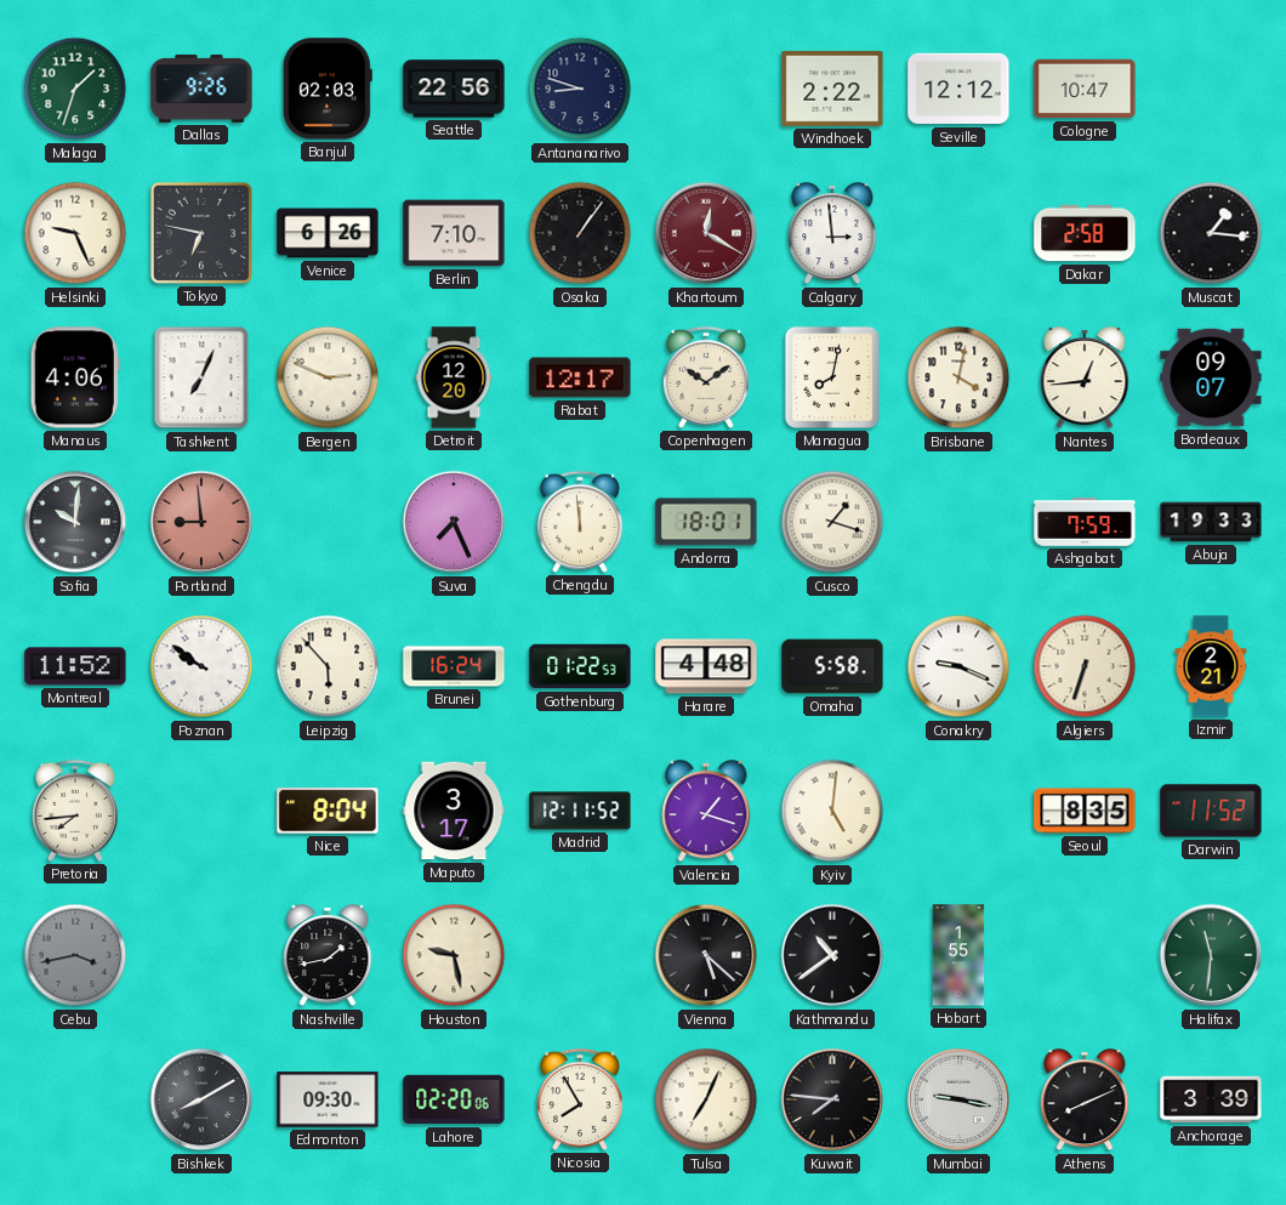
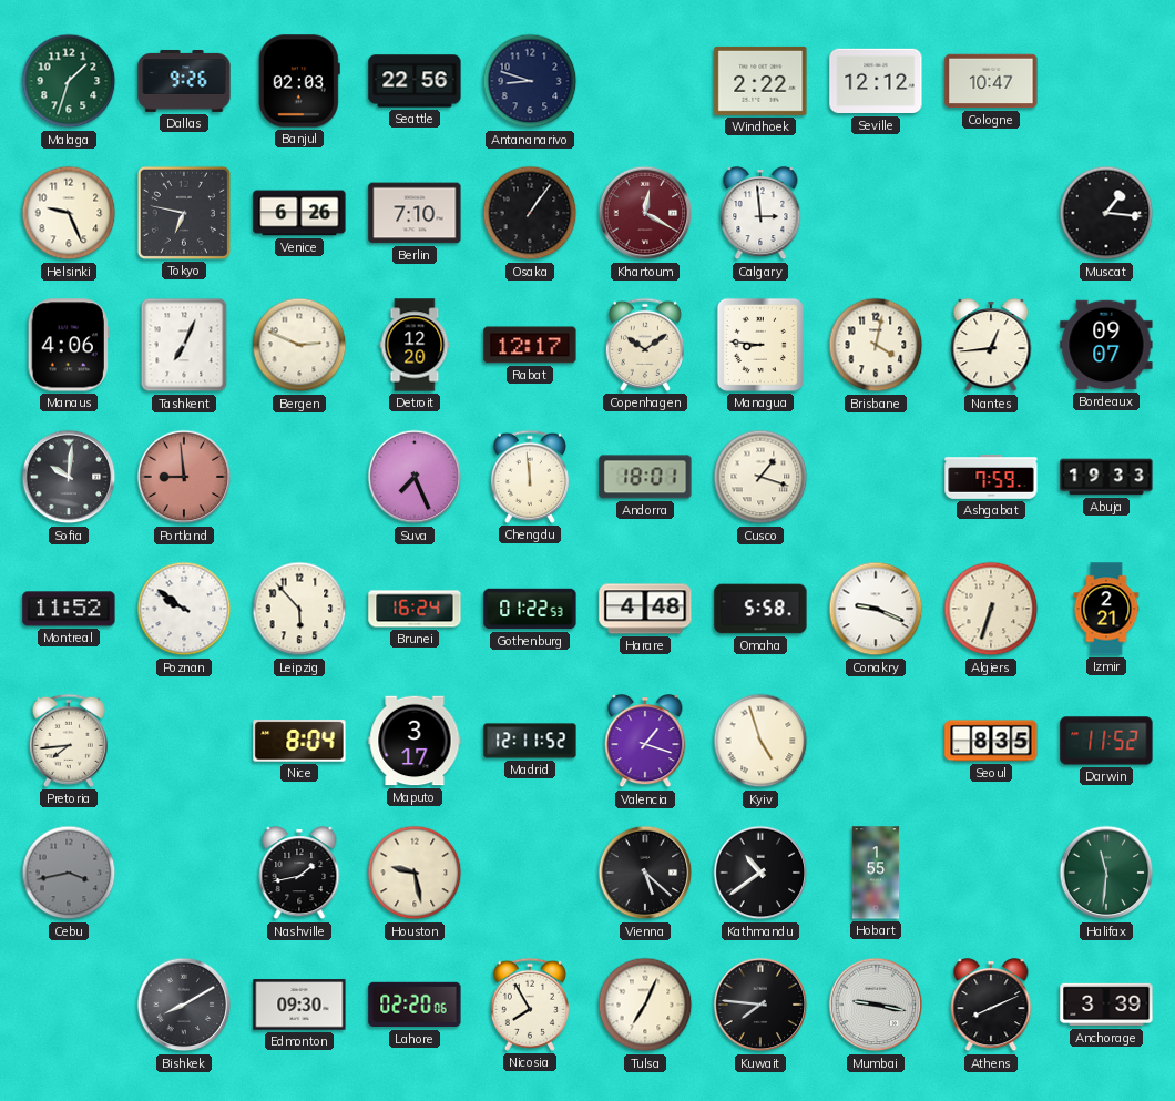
Dakar: 2:58 -> none (1085, 233)
Managua: 8:02 -> 8:46 (760, 345)
Kyiv: 5:01 -> 4:57 (760, 741)
